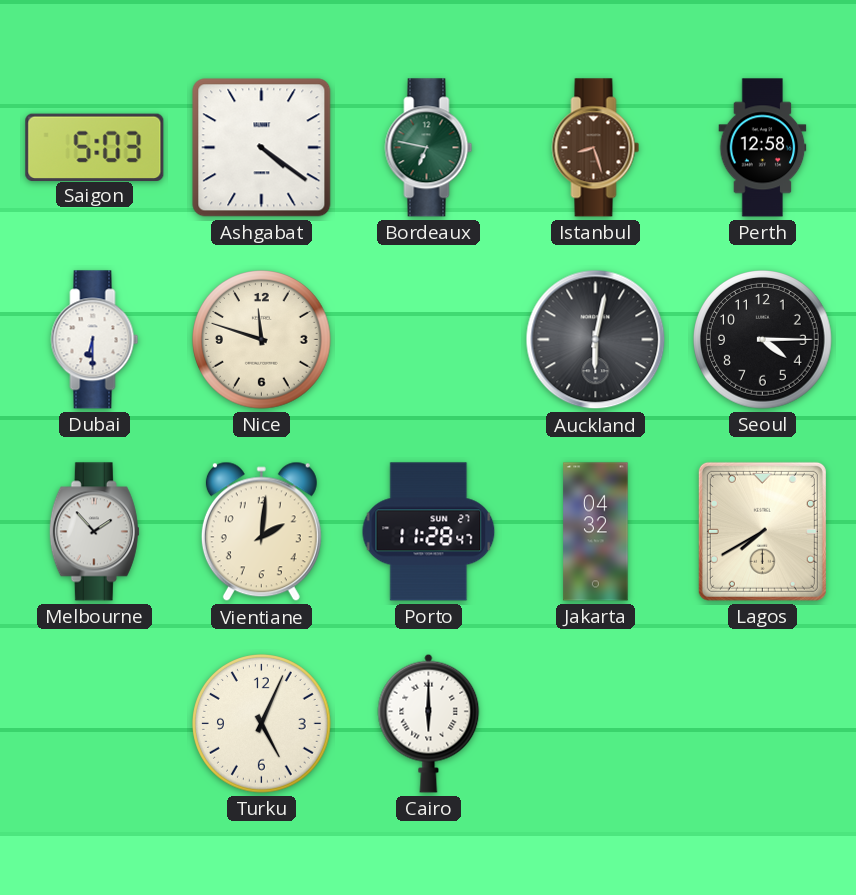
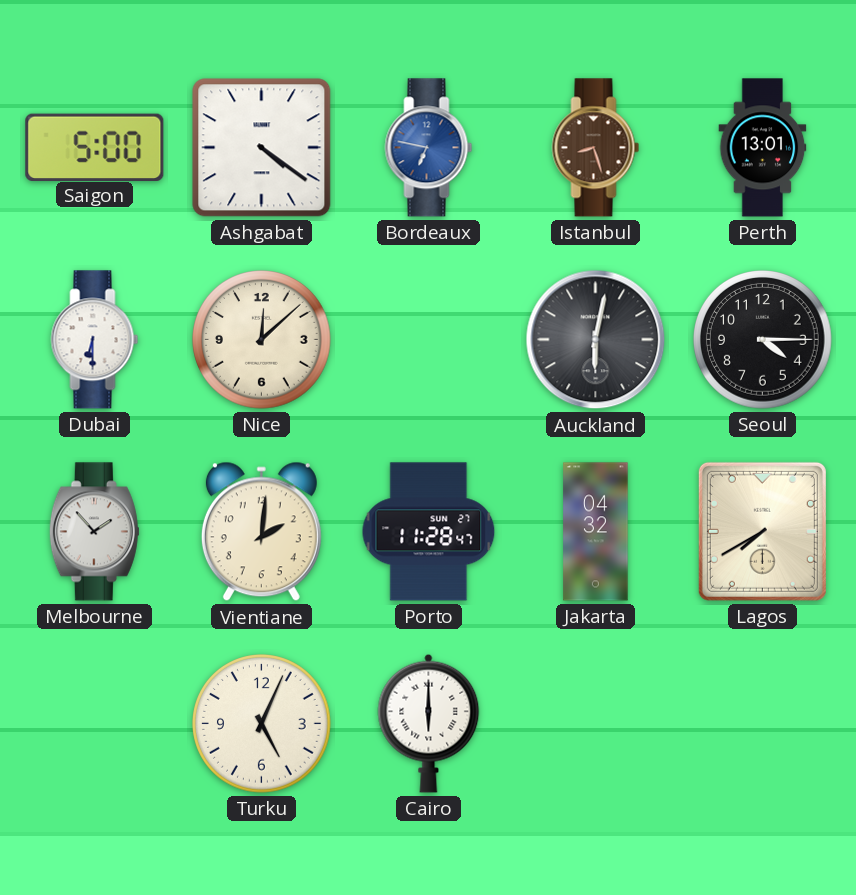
Saigon: 5:03 -> 5:00 (95, 147)
Bordeaux dial: green -> blue (429, 148)
Perth: 12:58 -> 13:01 (763, 148)
Nice: 11:48 -> 12:08 (262, 340)
